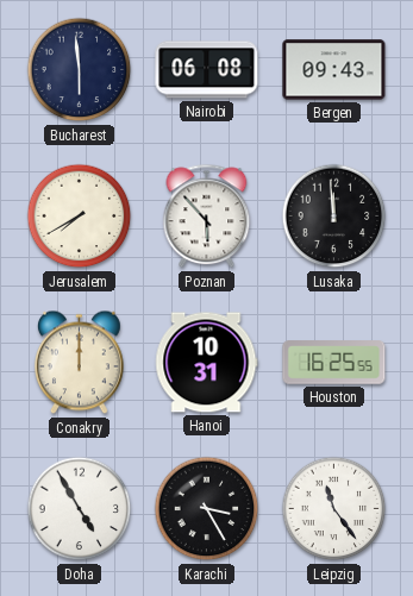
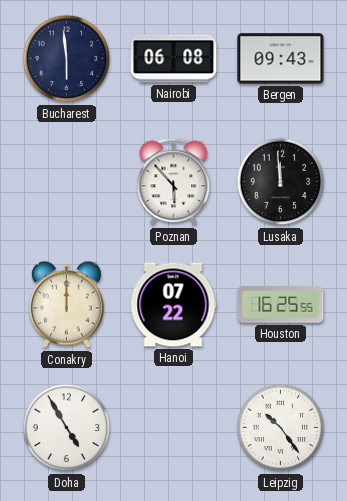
Jerusalem: 7:40 -> none (80, 217)
Hanoi: 10:31 -> 07:22 (174, 305)
Karachi: 3:25 -> none (207, 509)
Leipzig: 11:24 -> 10:24 (281, 428)
